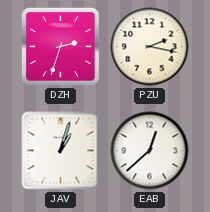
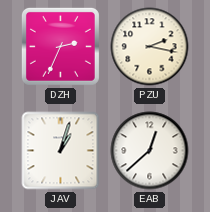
DZH: 2:33 -> 2:34 (60, 46)
